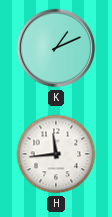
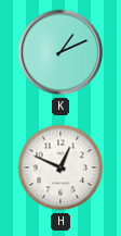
H: 11:44 -> 12:49 (60, 167)
